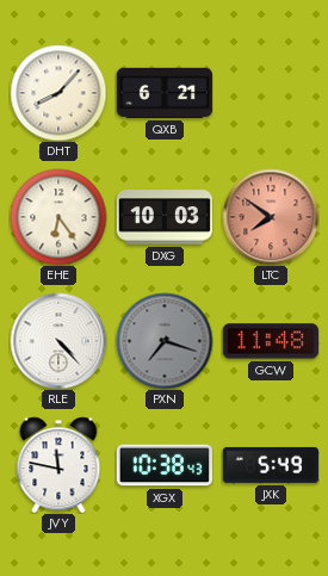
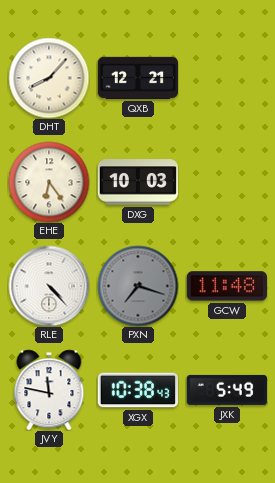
QXB: 6:21 -> 12:21 (137, 78)
LTC: 7:51 -> none (271, 217)
